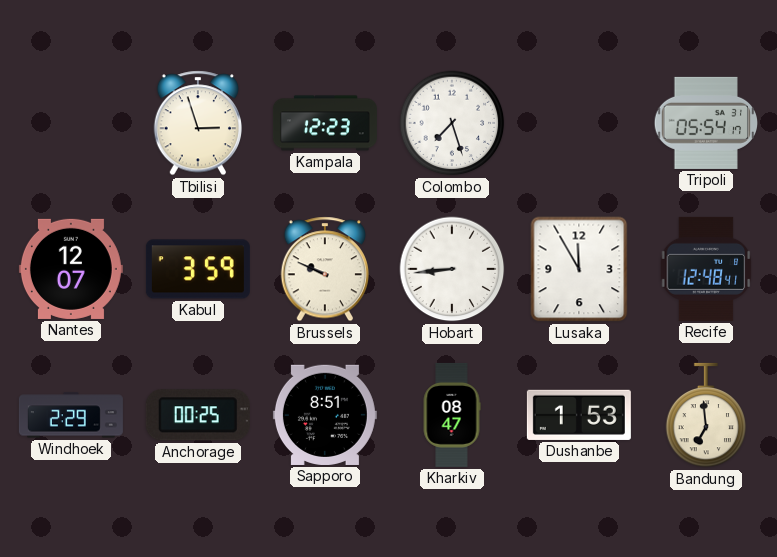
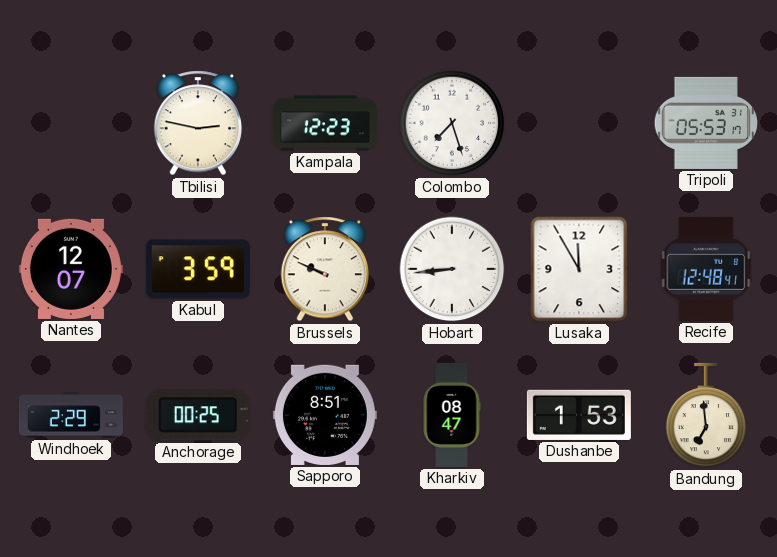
Tbilisi: 2:57 -> 2:47 (197, 123)
Tripoli: 05:54 -> 05:53 (705, 123)
